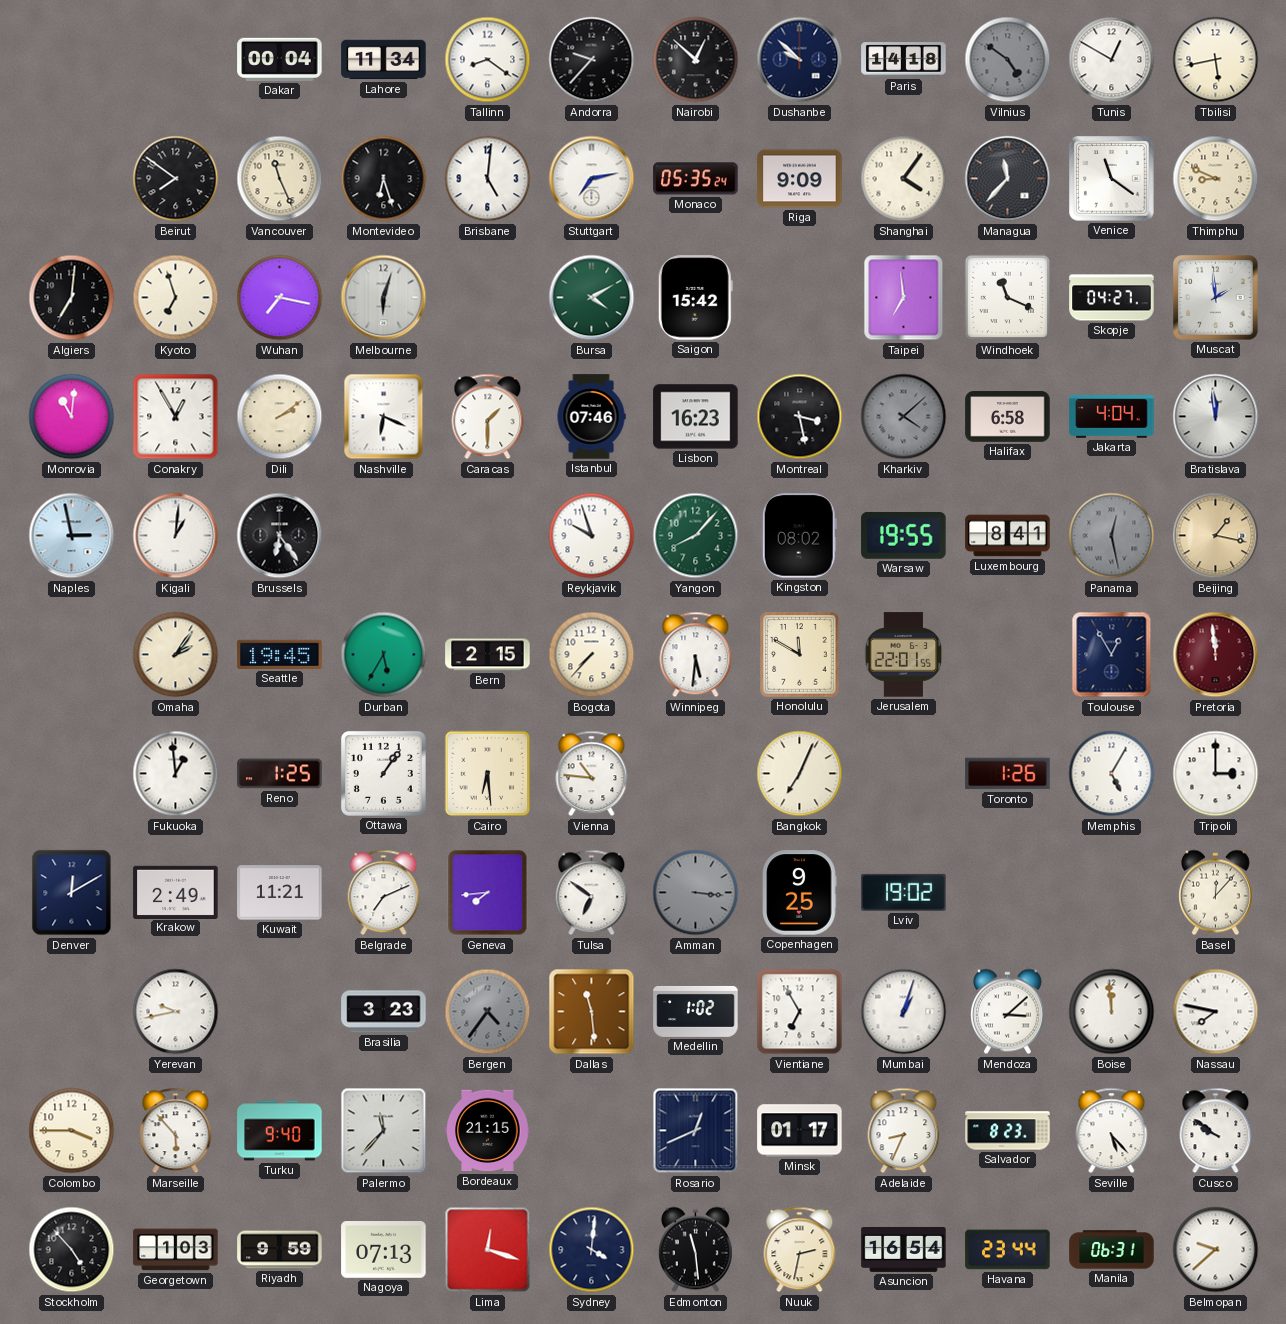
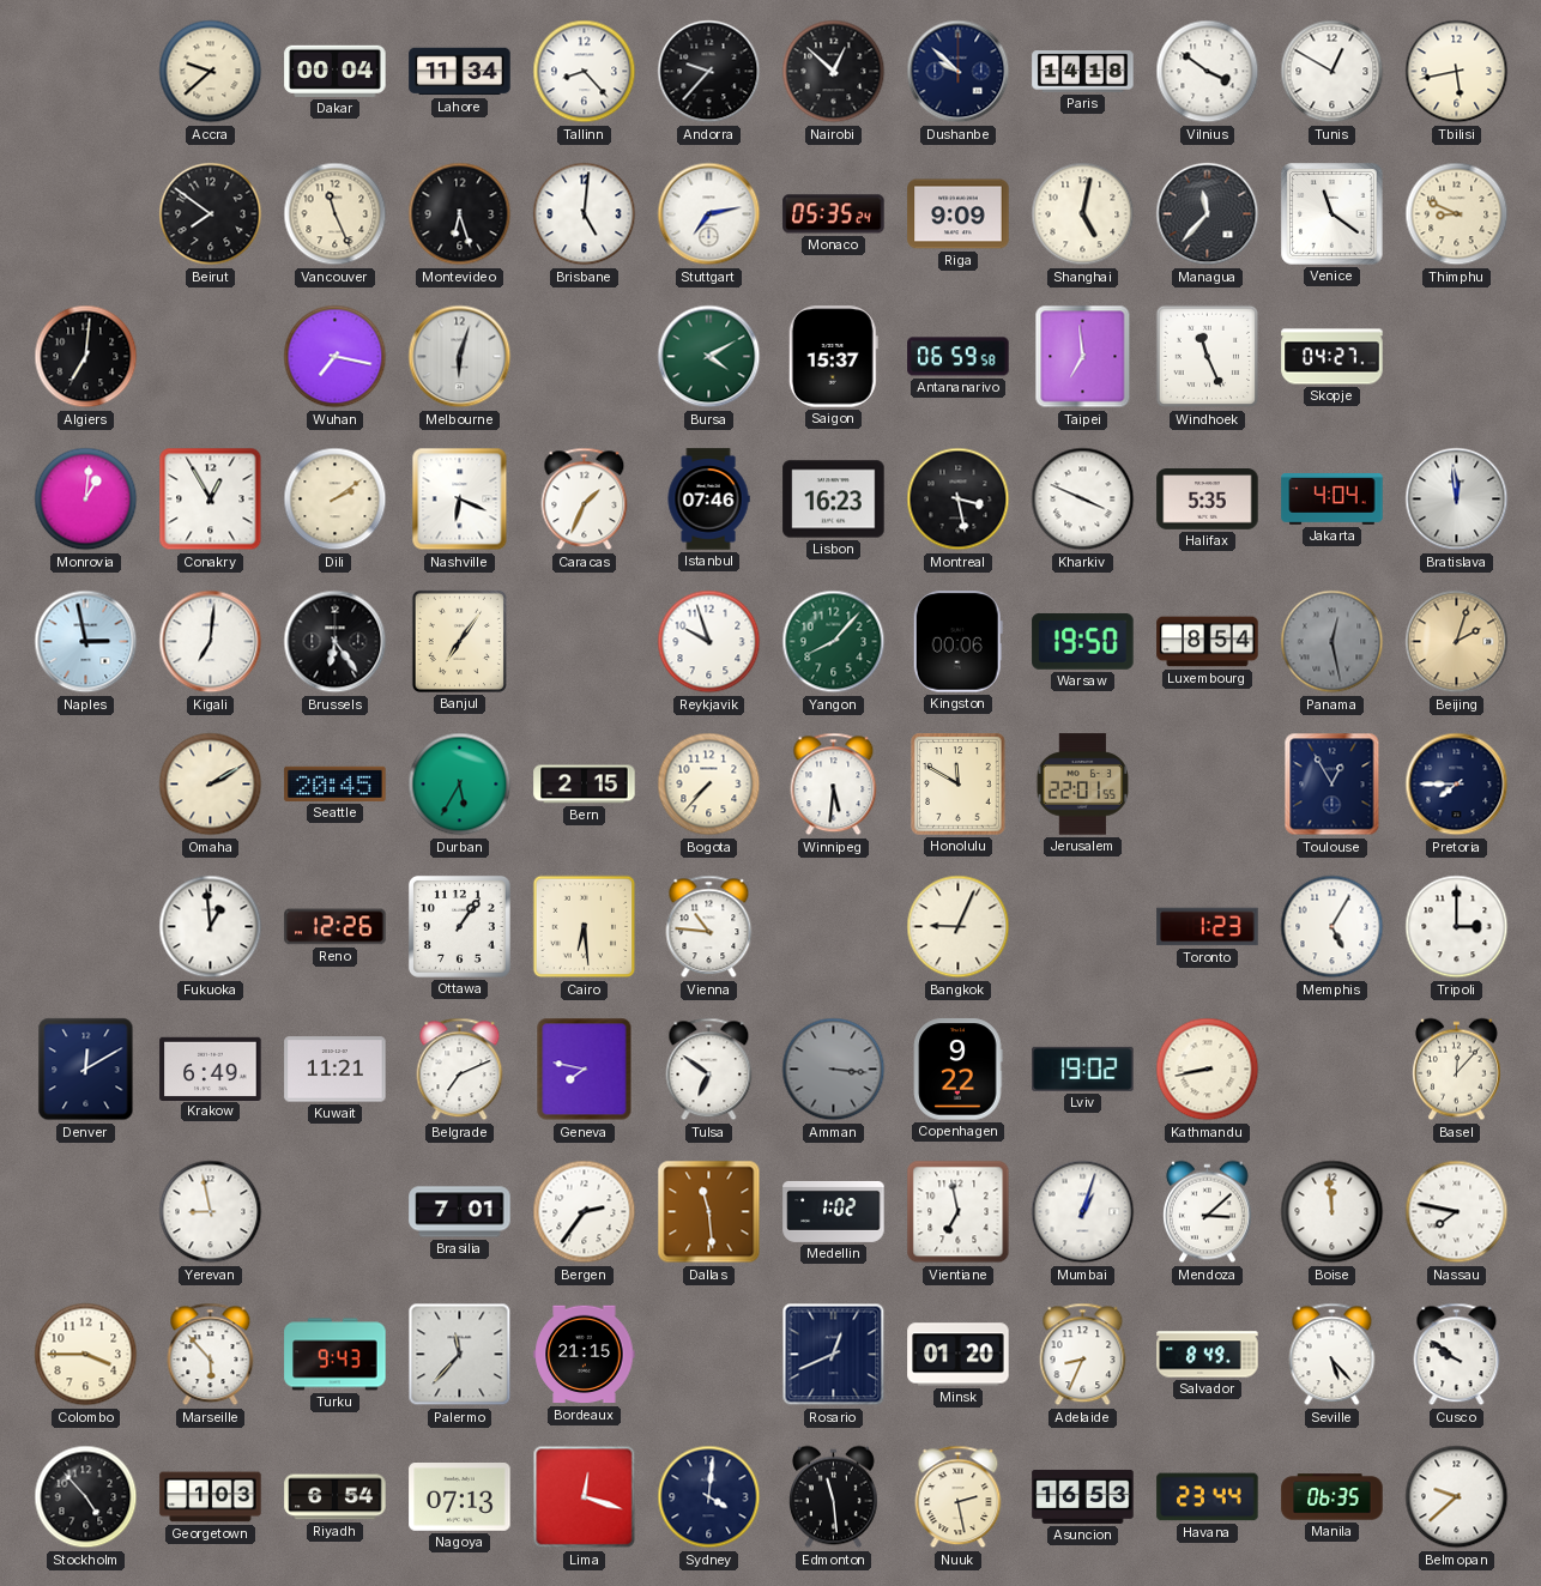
Accra: none -> 9:38 (211, 72)
Tallinn: 8:21 -> 8:23 (585, 72)
Vilnius: 4:51 -> 3:51 (1208, 72)
Vilnius dial: grey -> white (1208, 72)
Shanghai: 4:06 -> 5:02 (1083, 214)
Kyoto: 6:57 -> none (176, 298)
Saigon: 15:42 -> 15:37 (833, 357)
Antananarivo: none -> 06:59 (959, 357)
Windhoek: 11:19 -> 11:26 (1208, 357)
Muscat: 1:59 -> none (1216, 298)
Monrovia: 11:01 -> 1:01 (86, 500)
Caracas: 1:30 -> 1:34 (585, 500)
Kharkiv: 4:08 -> 3:49 (1083, 500)
Kharkiv dial: grey -> white (1083, 500)
Halifax: 6:58 -> 5:35 (1208, 500)
Kigali: 1:01 -> 7:01 (211, 642)
Banjul: none -> 7:06 (459, 641)
Kingston: 08:02 -> 00:06 (957, 642)
Warsaw: 19:55 -> 19:50 (1083, 641)
Luxembourg: 8:41 -> 8:54 (1208, 642)
Beijing: 1:17 -> 2:03 (1457, 642)
Omaha: 2:06 -> 2:10 (211, 785)
Seattle: 19:45 -> 20:45 (336, 783)
Pretoria: 11:59 -> 7:45 (1457, 785)
Pretoria dial: burgundy -> navy (1457, 785)
Reno: 1:25 -> 12:26 (336, 927)
Bangkok: 7:04 -> 9:04 (959, 927)
Toronto: 1:26 -> 1:23 (1208, 927)
Krakow: 2:49 -> 6:49 (211, 1069)
Geneva: 7:44 -> 7:47 (585, 1070)
Copenhagen: 9:25 -> 9:22 (959, 1070)
Kathmandu: none -> 8:43 (1208, 1070)
Yerevan: 9:43 -> 8:58 (211, 1212)
Brasilia: 3:23 -> 7:01 (460, 1212)
Bergen: 4:36 -> 2:36 (585, 1212)
Bergen dial: grey -> white (585, 1212)
Vientiane: 6:55 -> 6:58 (959, 1212)
Turku: 9:40 -> 9:43 (336, 1355)
Minsk: 01:17 -> 01:20 (959, 1355)
Salvador: 8:23 -> 8:49 (1208, 1355)
Riyadh: 9:59 -> 6:54 (336, 1497)
Nuuk: 2:32 -> 2:28 (959, 1497)
Asuncion: 16:54 -> 16:53 (1083, 1496)
Manila: 06:31 -> 06:35 (1332, 1497)
